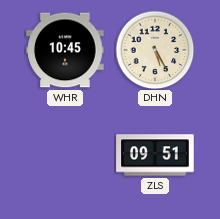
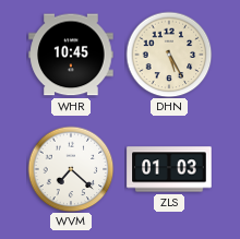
WVM: none -> 7:22 (71, 169)
ZLS: 09:51 -> 01:03 (169, 169)
